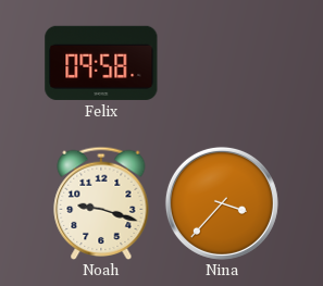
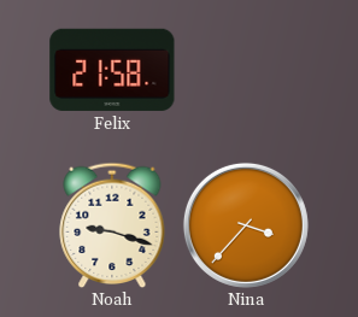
Felix: 09:58 -> 21:58 (112, 70)
